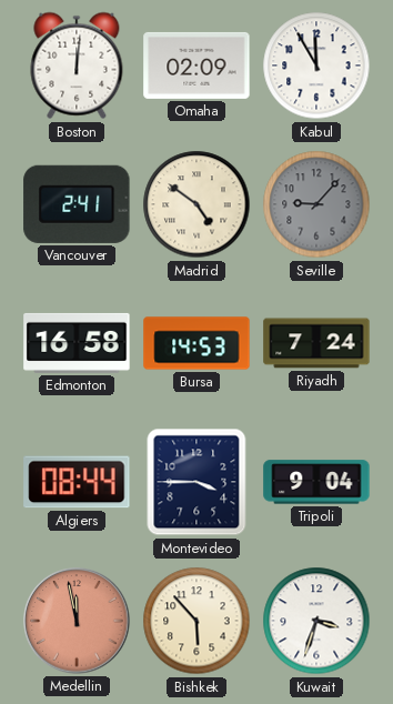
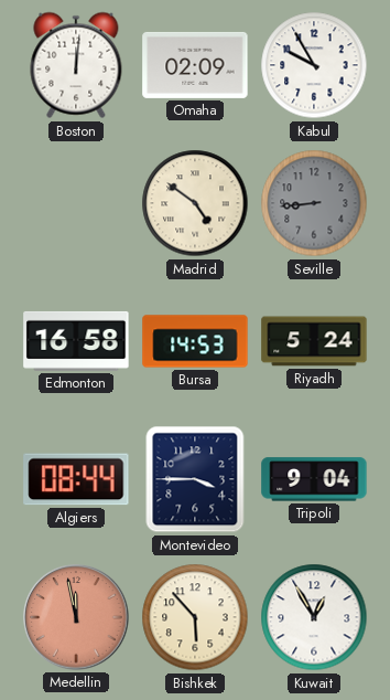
Kabul: 11:55 -> 9:55 (314, 65)
Vancouver: 2:41 -> none (77, 204)
Seville: 9:07 -> 8:44 (314, 203)
Riyadh: 7:24 -> 5:24 (314, 341)
Kuwait: 3:33 -> 12:55 (314, 617)
